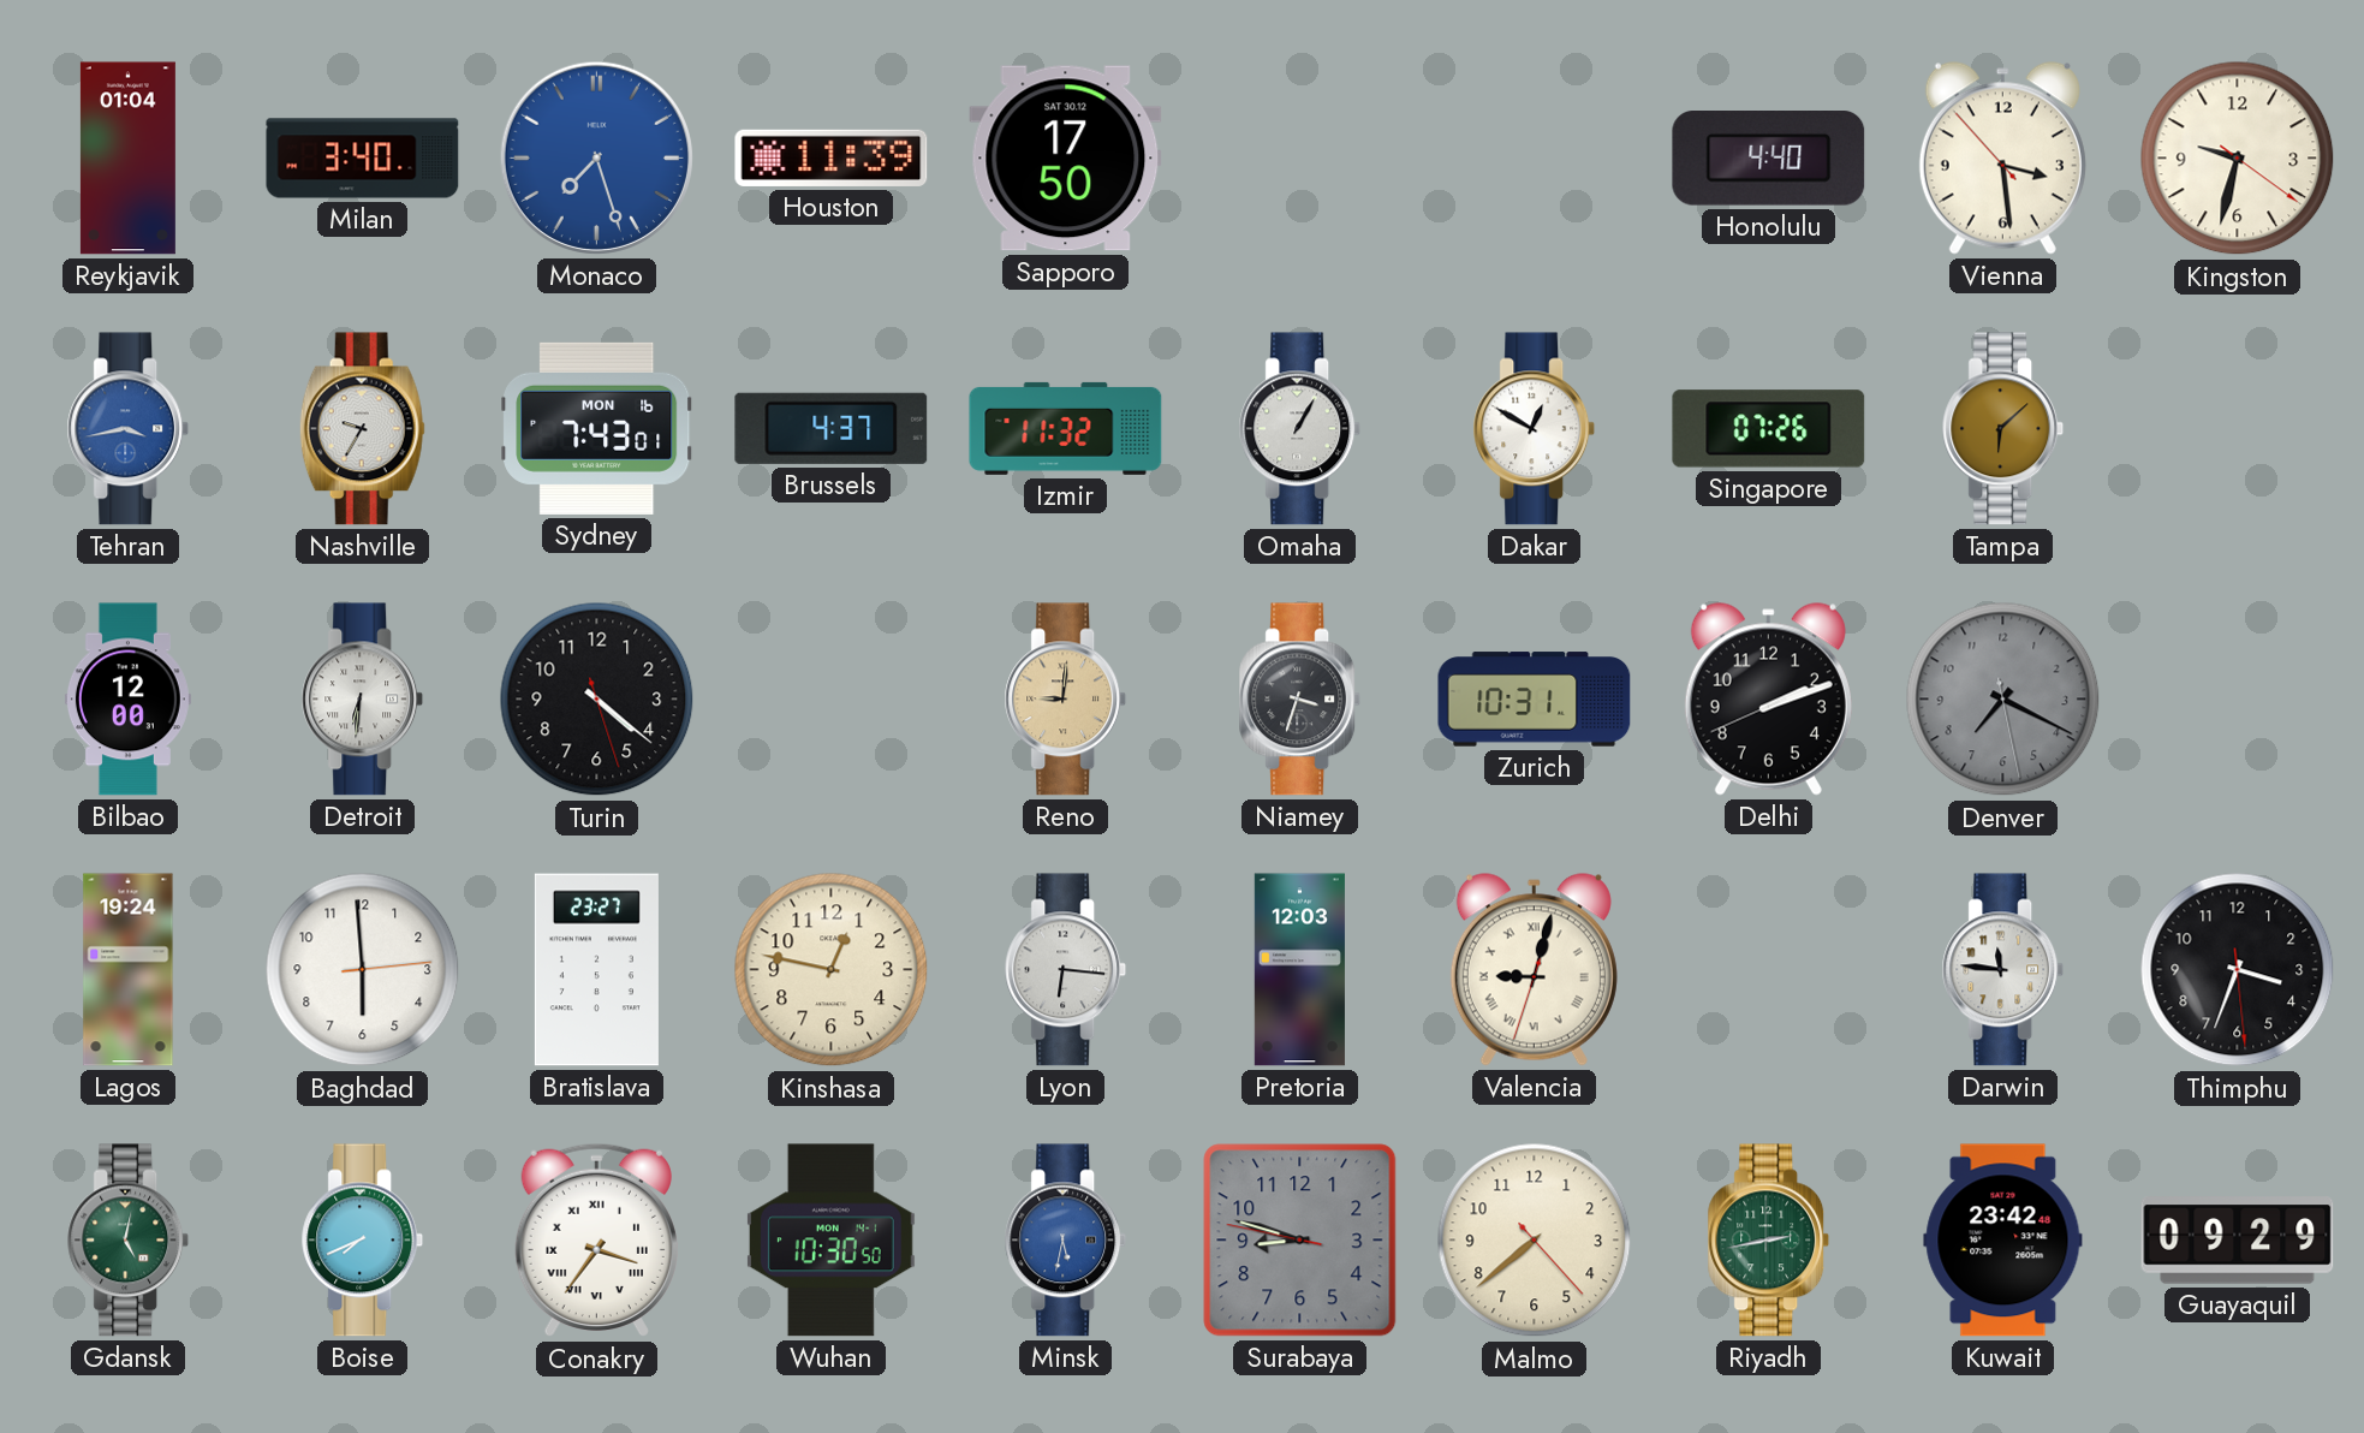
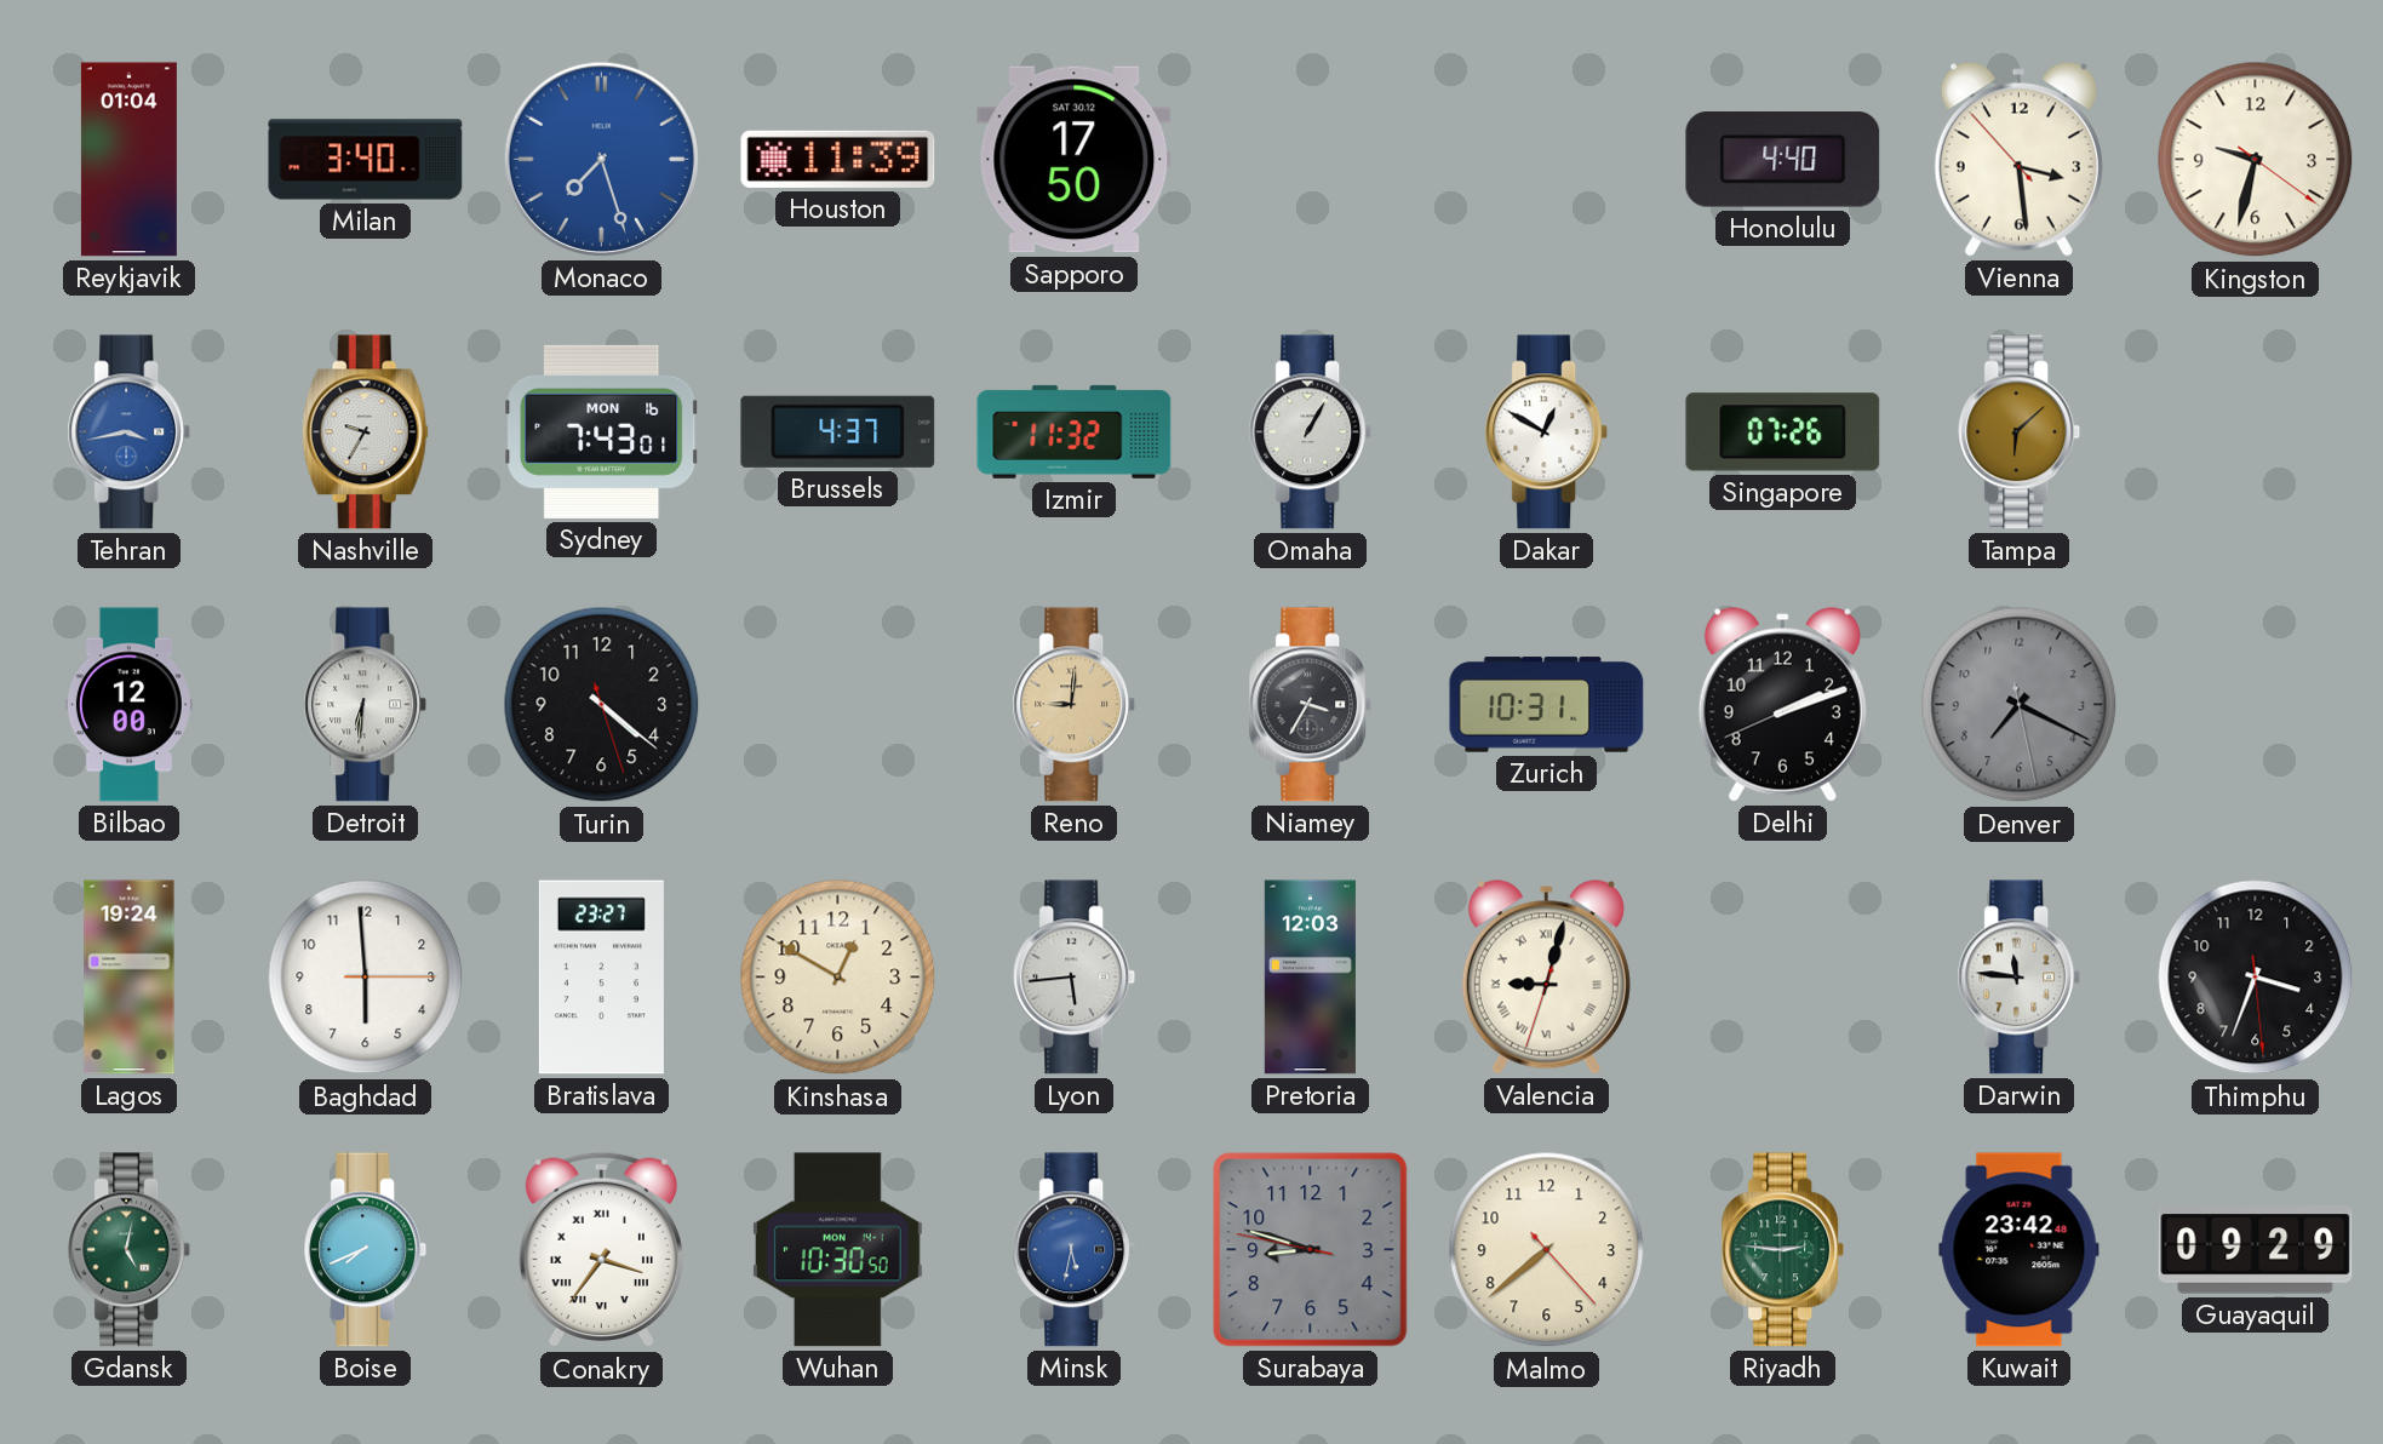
Niamey: 3:33 -> 3:35 (1311, 705)
Baghdad: 5:59:14 -> 5:59:15 (366, 978)
Kinshasa: 12:47 -> 12:50 (838, 978)
Lyon: 6:16 -> 5:44 (1075, 978)
Riyadh: 2:43 -> 2:46 (1783, 1250)
